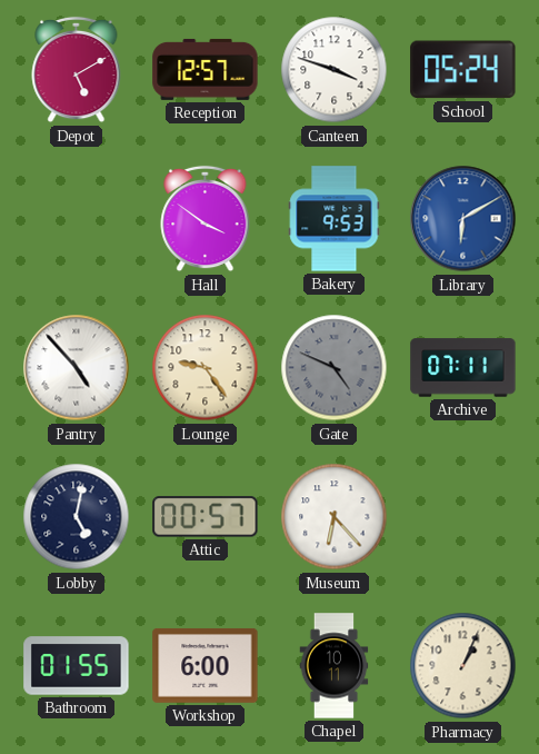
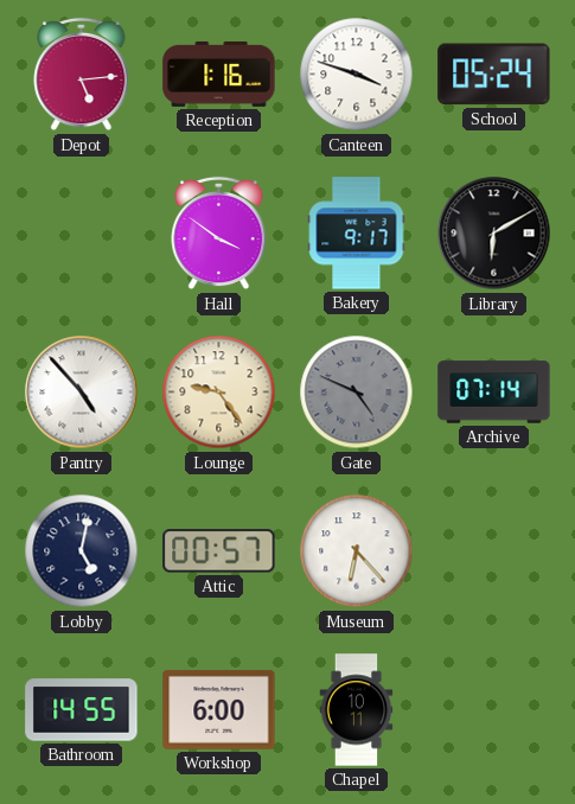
Depot: 5:10 -> 5:14 (82, 75)
Reception: 12:57 -> 1:16 (219, 74)
Bakery: 9:53 -> 9:17 (357, 234)
Library dial: blue -> black (494, 234)
Archive: 07:11 -> 07:14 (494, 393)
Bathroom: 01:55 -> 14:55 (82, 710)
Pharmacy: 1:04 -> none (463, 666)
